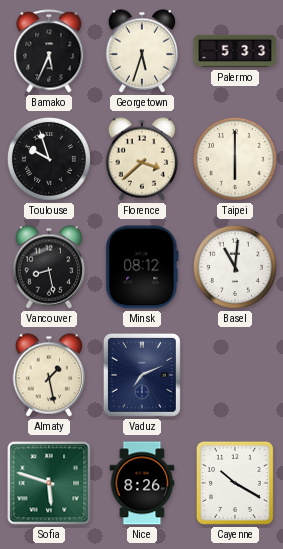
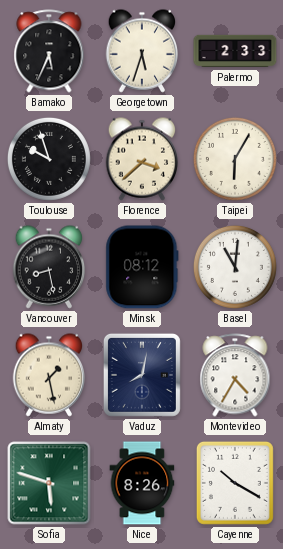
Palermo: 5:33 -> 2:33 (235, 51)
Taipei: 6:00 -> 6:05 (235, 159)
Vaduz: 7:11 -> 8:02 (142, 375)
Montevideo: none -> 4:35 (235, 375)
